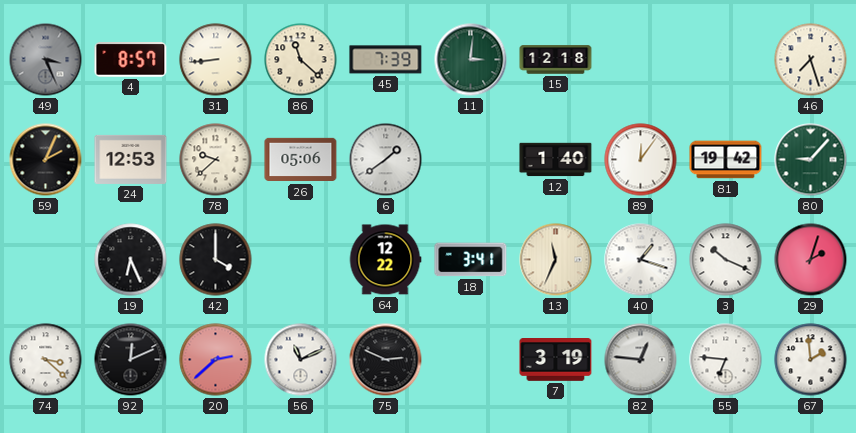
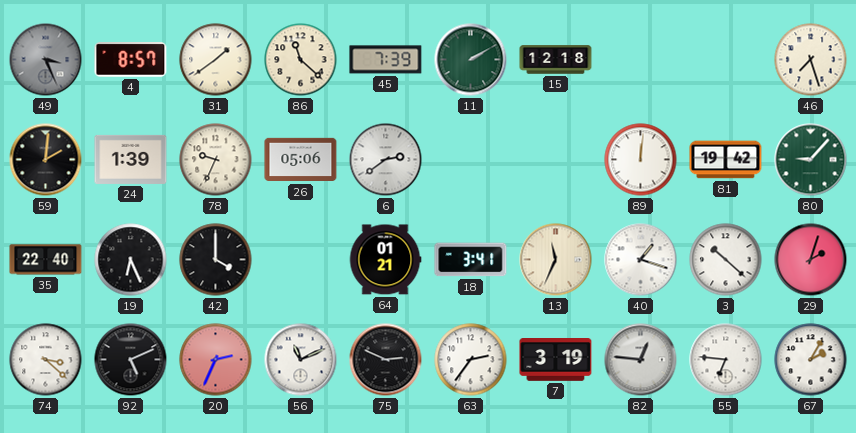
31: 8:44 -> 1:39 (216, 60)
11: 3:01 -> 2:10 (471, 60)
59: 2:04 -> 2:01 (46, 160)
24: 12:53 -> 1:39 (131, 159)
78: 9:38 -> 9:34 (216, 160)
6: 1:39 -> 2:39 (386, 160)
12: 1:40 -> none (556, 160)
89: 12:06 -> 12:01 (641, 160)
35: none -> 22:40 (46, 260)
64: 12:22 -> 01:21 (385, 260)
3: 10:19 -> 10:22 (726, 260)
92: 12:11 -> 5:11 (131, 360)
20: 2:38 -> 2:34 (216, 360)
63: none -> 2:36 (471, 360)
67: 1:59 -> 2:05 (811, 360)
